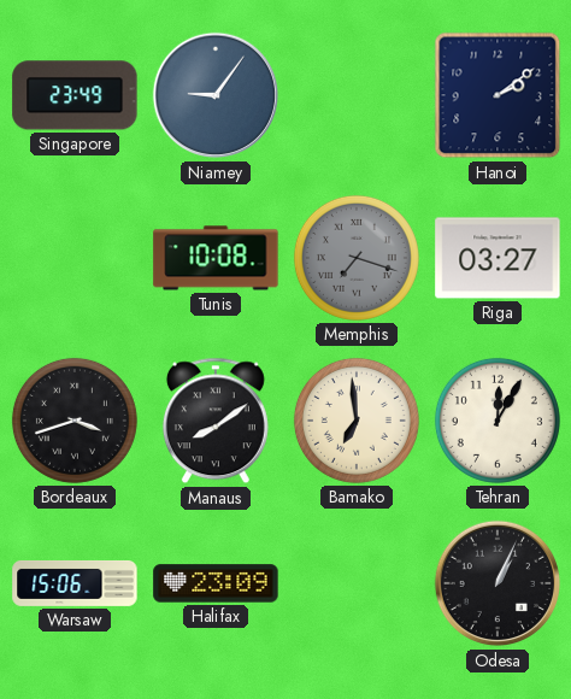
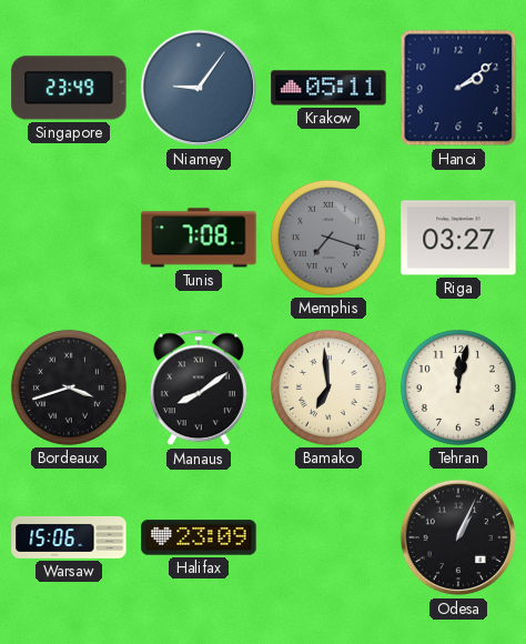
Krakow: none -> 05:11 (328, 88)
Tunis: 10:08 -> 7:08 (199, 238)
Tehran: 12:05 -> 12:02 (458, 388)
